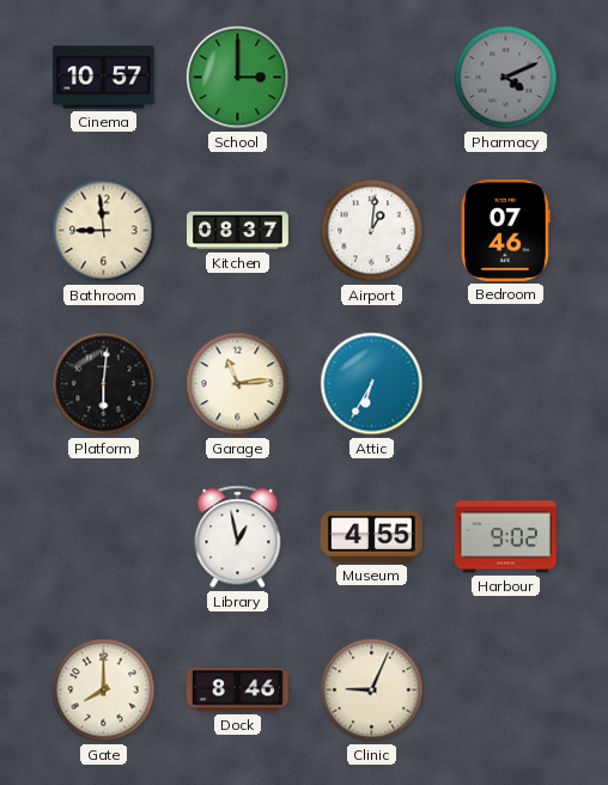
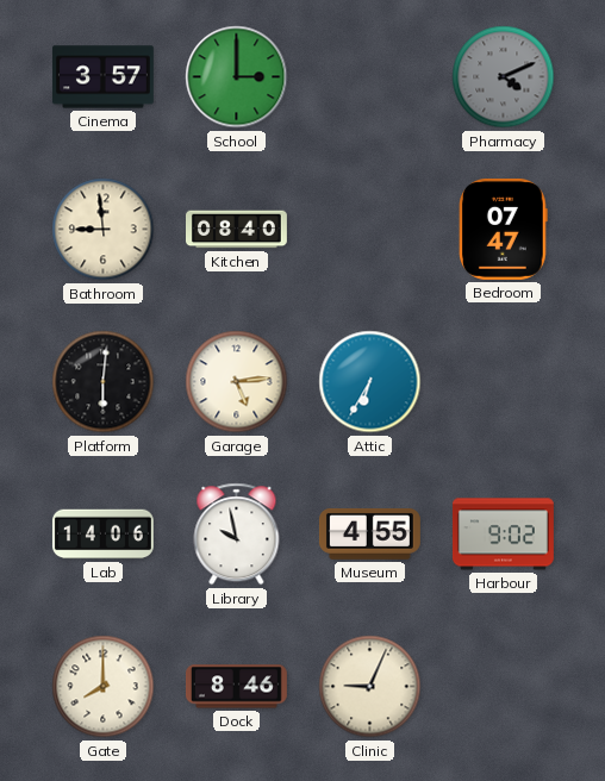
Cinema: 10:57 -> 3:57 (102, 77)
Kitchen: 08:37 -> 08:40 (237, 230)
Airport: 1:01 -> none (372, 231)
Bedroom: 07:46 -> 07:47 (504, 229)
Garage: 11:14 -> 5:14 (237, 382)
Lab: none -> 14:06 (102, 535)
Library: 12:58 -> 9:58 (237, 535)
